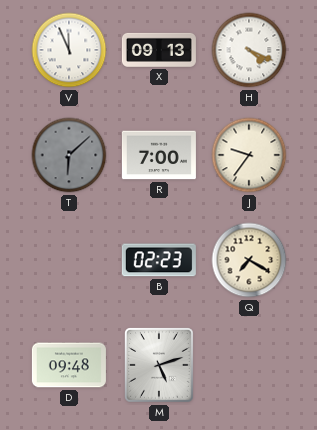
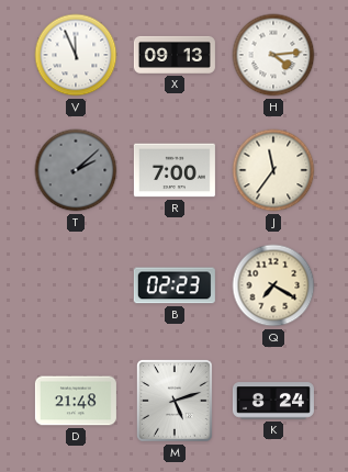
H: 4:19 -> 4:14 (273, 55)
T: 6:08 -> 2:08 (76, 170)
J: 9:36 -> 11:36 (273, 170)
D: 09:48 -> 21:48 (76, 401)
K: none -> 8:24 (273, 401)
